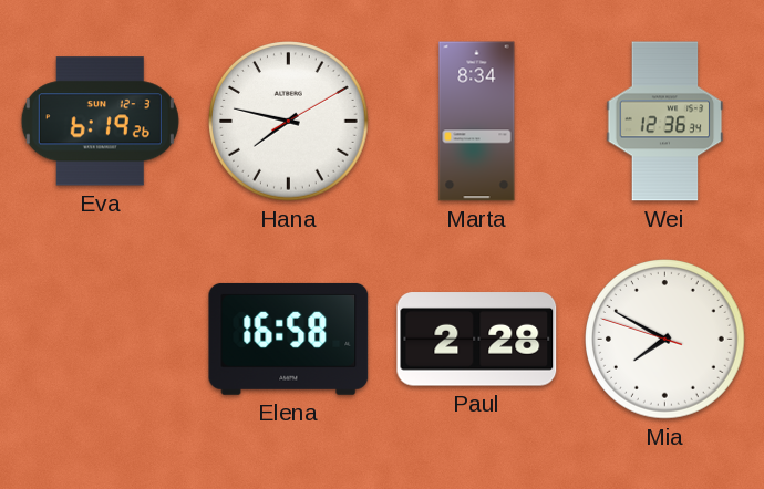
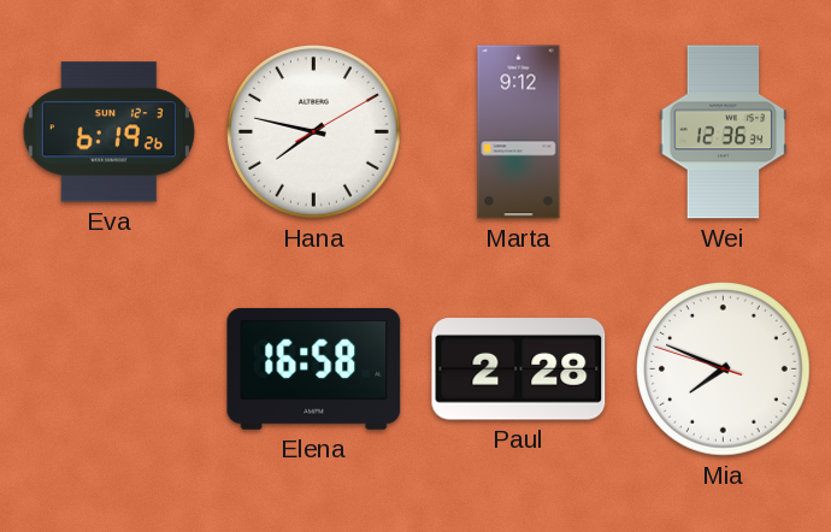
Marta: 8:34 -> 9:12 (519, 132)
Mia: 7:49 -> 7:48 (724, 370)
